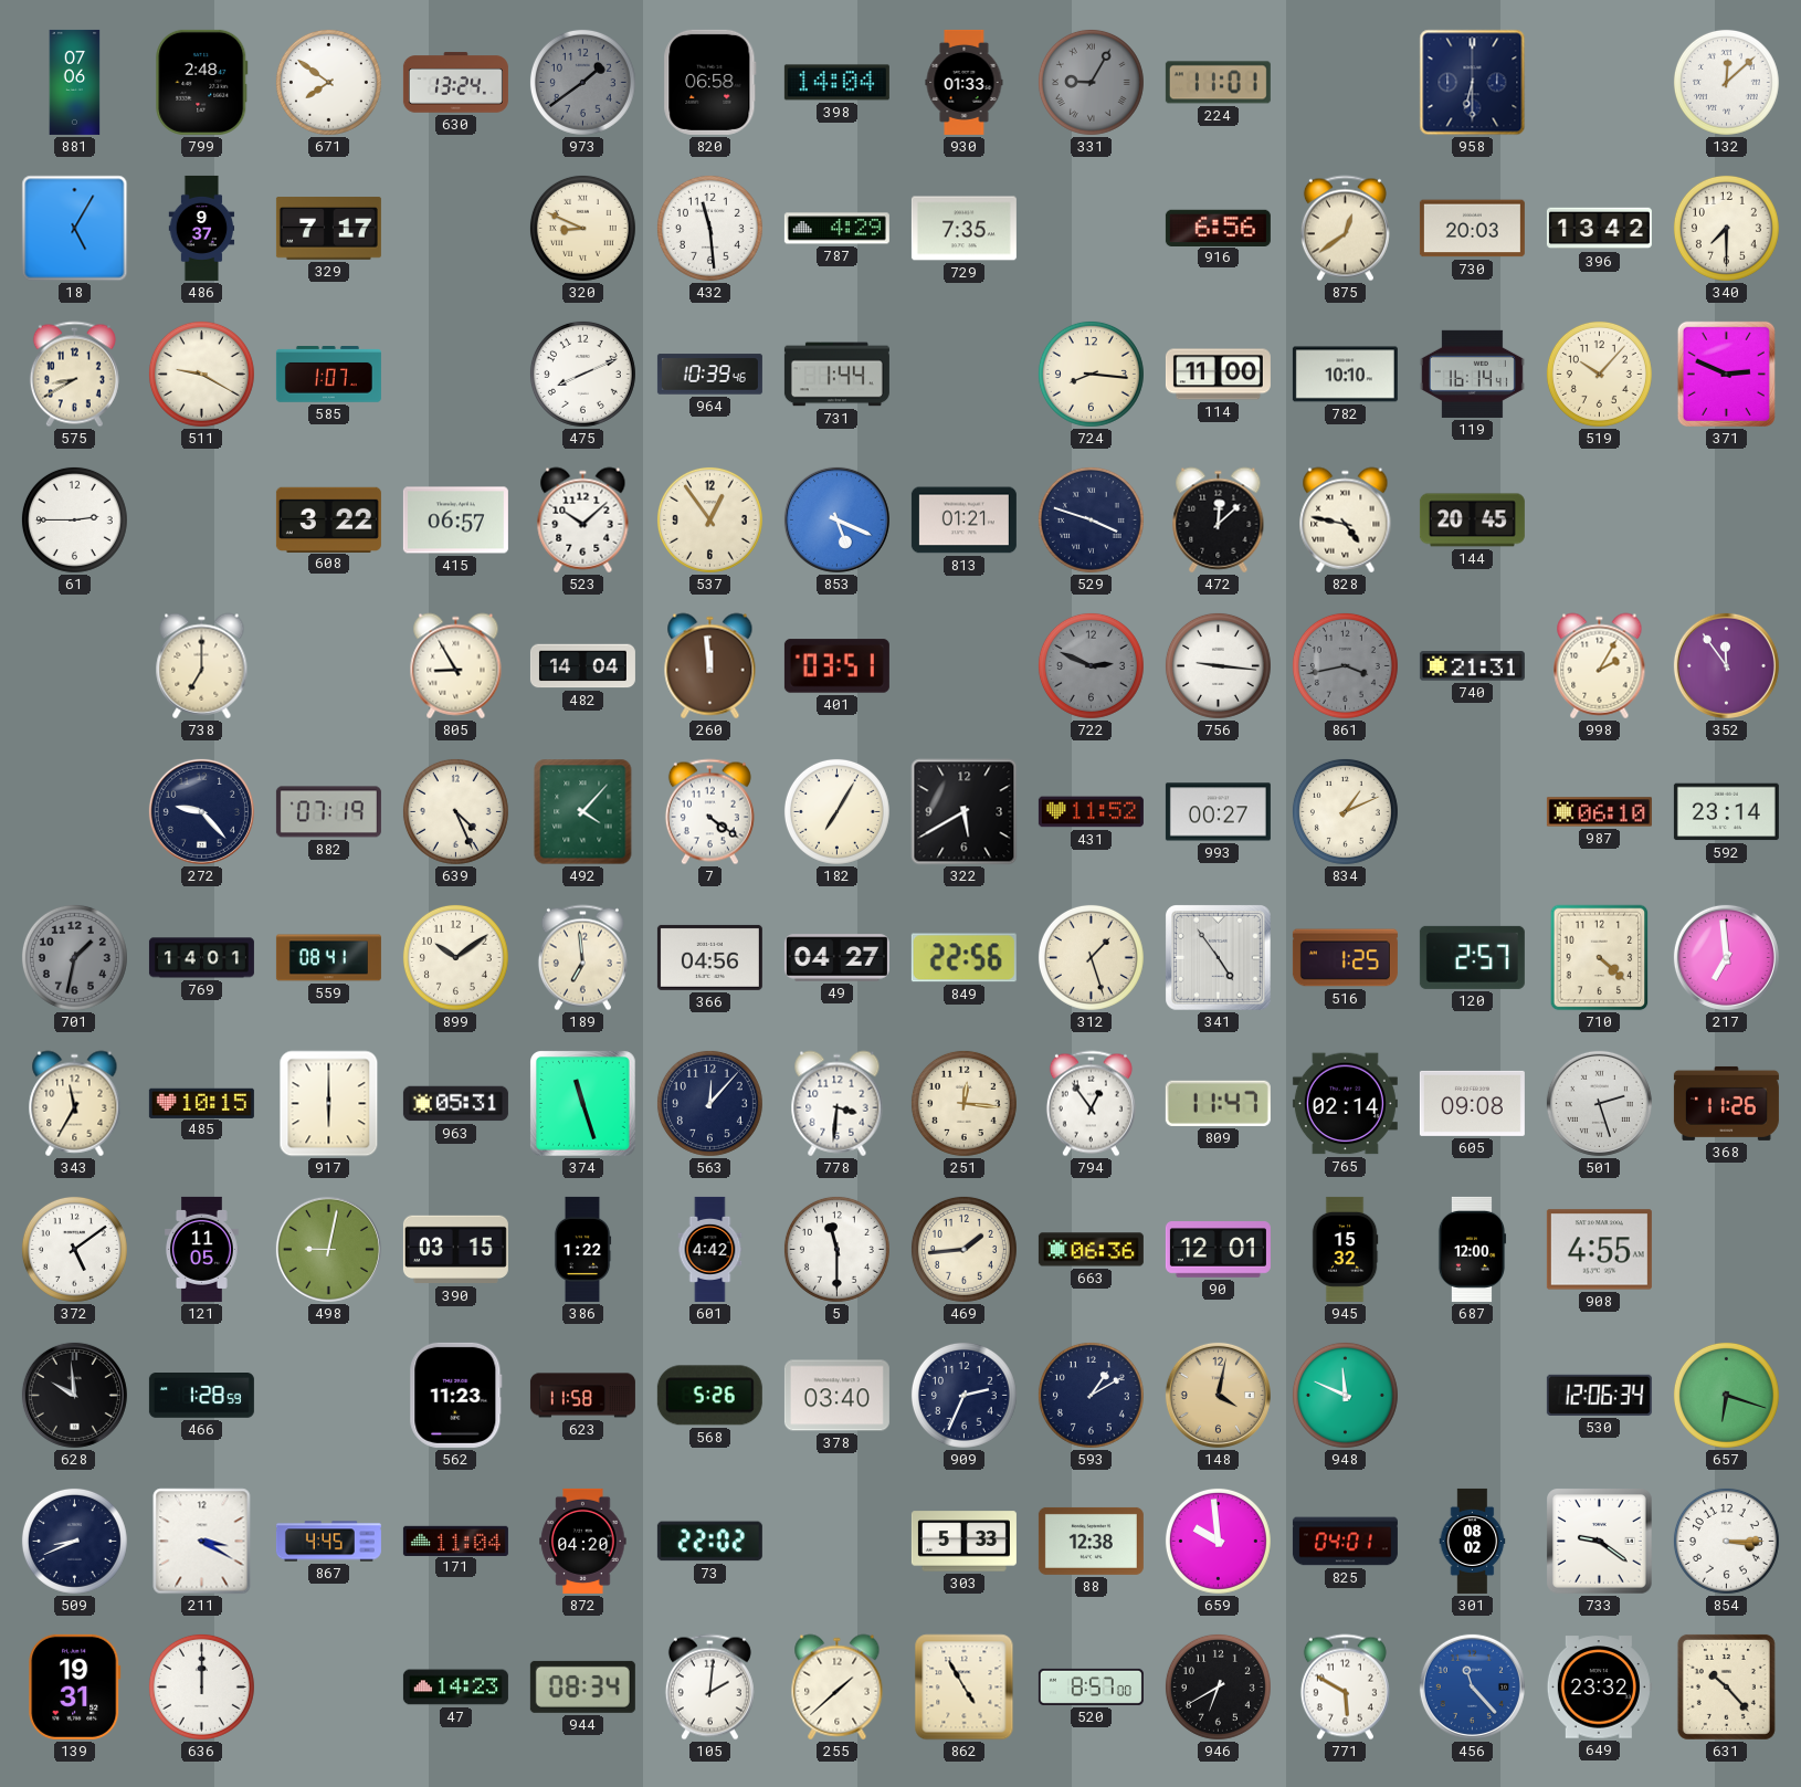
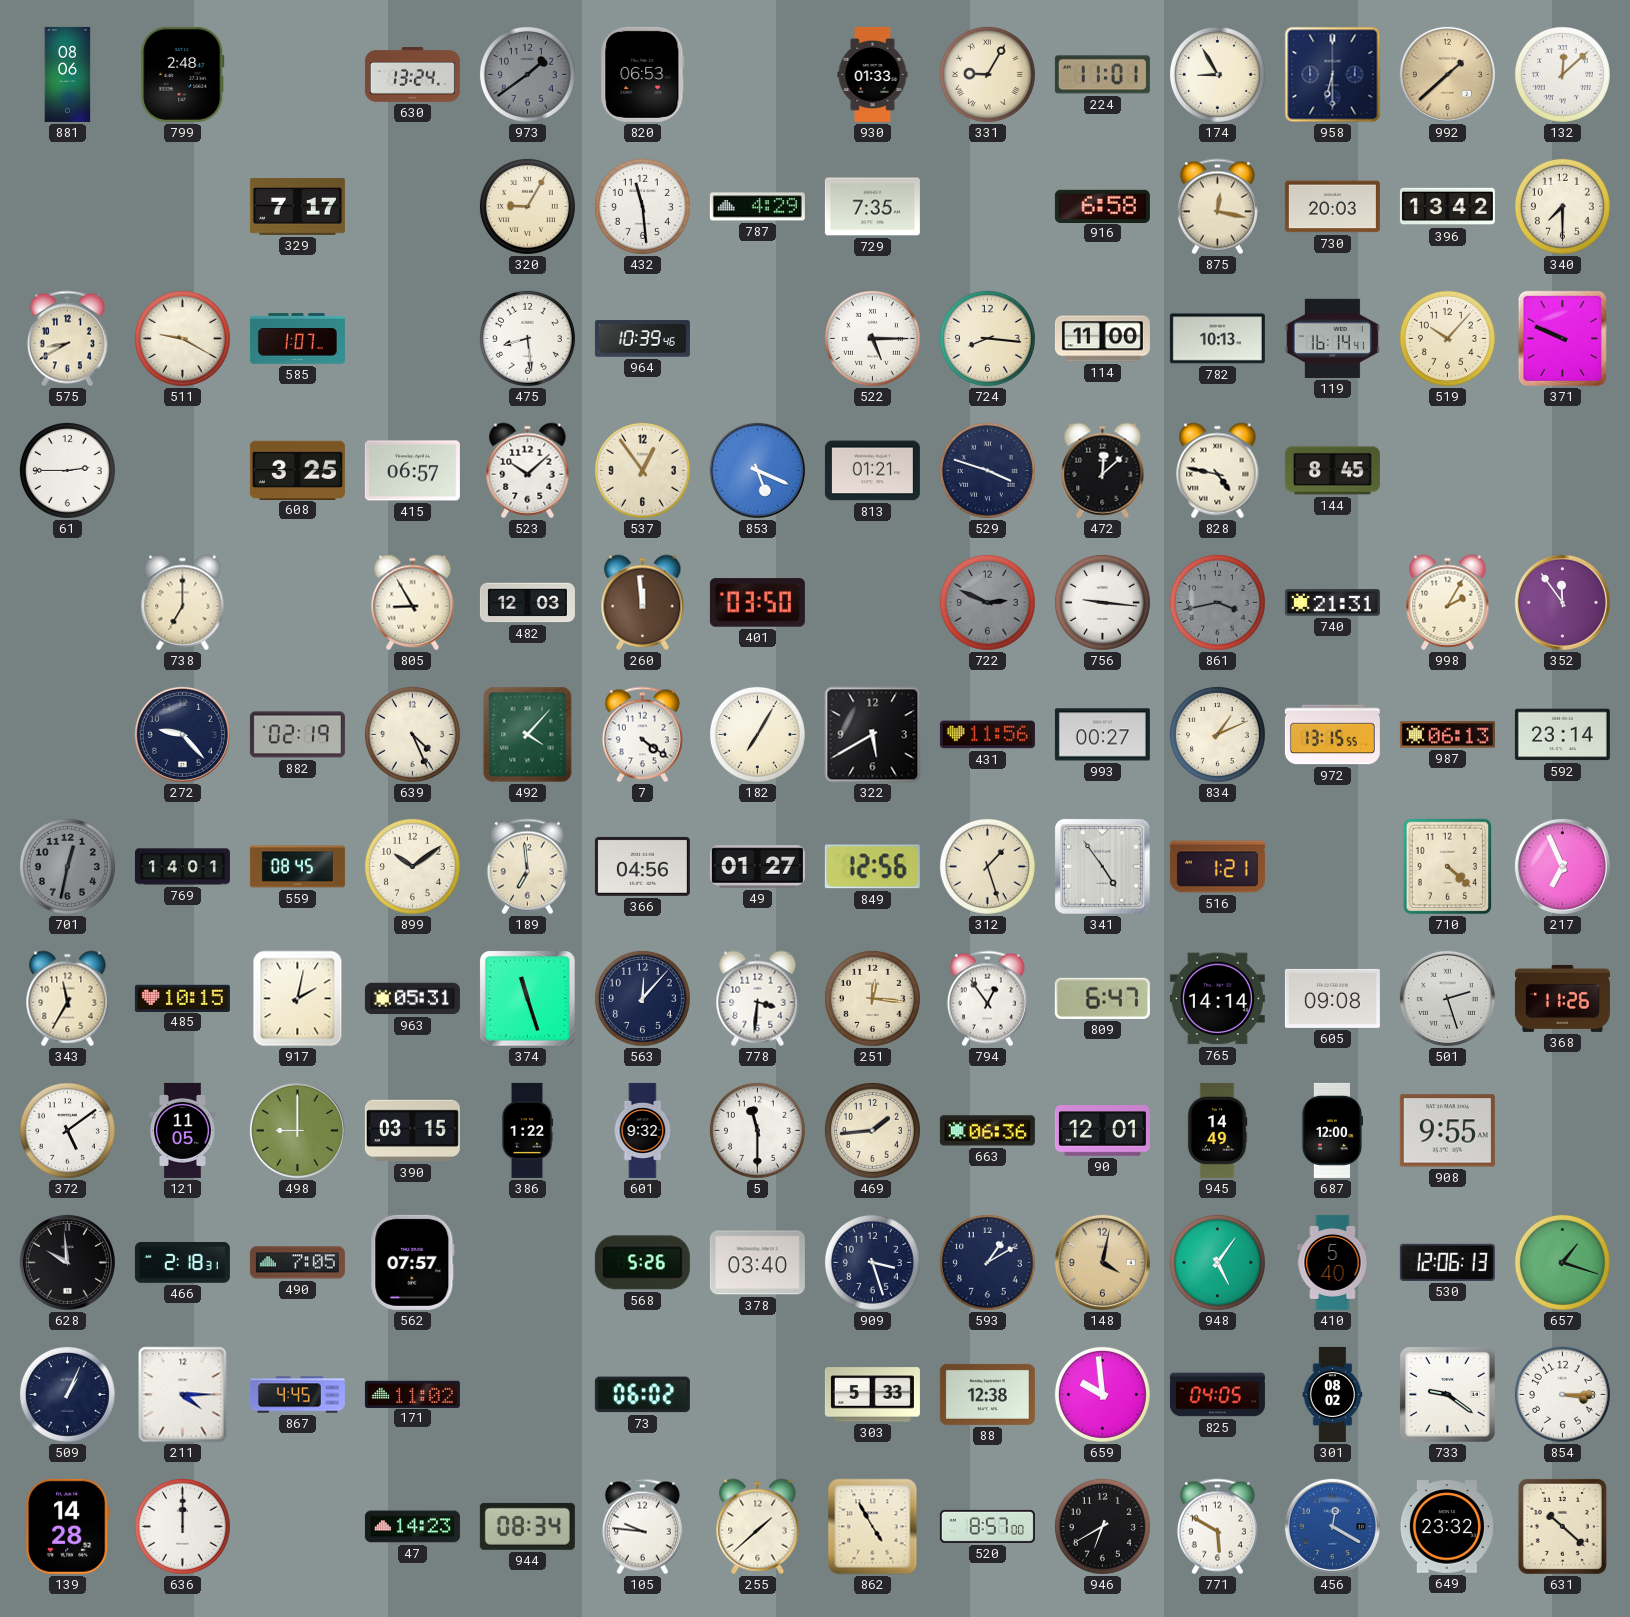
881: 07:06 -> 08:06 (68, 74)
671: 7:51 -> none (328, 82)
820: 06:58 -> 06:53 (643, 74)
398: 14:04 -> none (836, 83)
331 dial: grey -> cream (987, 74)
174: none -> 8:55 (1217, 74)
992: none -> 1:38 (1447, 74)
18: 5:05 -> none (75, 229)
486: 9:37 -> none (202, 228)
320: 8:49 -> 9:05 (527, 206)
916: 6:56 -> 6:58 (1102, 206)
875: 12:39 -> 12:17 (1217, 207)
475: 8:11 -> 8:29 (527, 338)
731: 1:44 -> none (836, 375)
522: none -> 5:15 (872, 338)
782: 10:10 -> 10:13 (1217, 339)
371: 2:49 -> 9:49 (1562, 338)
608: 3:22 -> 3:25 (297, 470)
144: 20:45 -> 8:45 (1332, 471)
482: 14:04 -> 12:03 (527, 603)
401: 03:51 -> 03:50 (757, 603)
882: 07:19 -> 02:19 (297, 735)
431: 11:52 -> 11:56 (987, 735)
972: none -> 13:15 (1332, 735)
987: 06:10 -> 06:13 (1447, 735)
701: 1:32 -> 12:32 (67, 866)
559: 08:41 -> 08:45 (297, 867)
49: 04:27 -> 01:27 (757, 867)
849: 22:56 -> 12:56 (872, 867)
516: 1:25 -> 1:21 (1217, 867)
120: 2:57 -> none (1472, 957)
217: 6:59 -> 6:56 (1562, 866)
917: 6:00 -> 2:02 (298, 999)
809: 11:47 -> 6:47 (1102, 998)
765: 02:14 -> 14:14 (1217, 999)
498: 9:02 -> 9:00 (297, 1130)
601: 4:42 -> 9:32 (643, 1130)
945: 15:32 -> 14:49 (1217, 1130)
908: 4:55 -> 9:55 (1447, 1131)
466: 1:28 -> 2:18 (182, 1263)
490: none -> 7:05 (297, 1263)
562: 11:23 -> 07:57 (413, 1262)
623: 11:58 -> none (582, 1396)
909: 2:34 -> 3:27 (872, 1262)
948: 11:49 -> 5:06 (1217, 1262)
410: none -> 5:40 (1333, 1262)
530: 12:06:34 -> 12:06:13 (1447, 1262)
657: 6:18 -> 1:18 (1562, 1262)
509: 8:41 -> 1:04 (67, 1394)
211: 3:20 -> 4:15 (183, 1395)
171: 11:04 -> 11:02 (412, 1394)
872: 04:20 -> none (583, 1541)
73: 22:02 -> 06:02 (642, 1395)
825: 04:01 -> 04:05 (1217, 1395)
139: 19:31 -> 14:28 (68, 1526)
105: 2:01 -> 9:46 (642, 1527)
456: 11:23 -> 12:20 (1332, 1526)
631: 10:23 -> 10:22 (1562, 1526)
